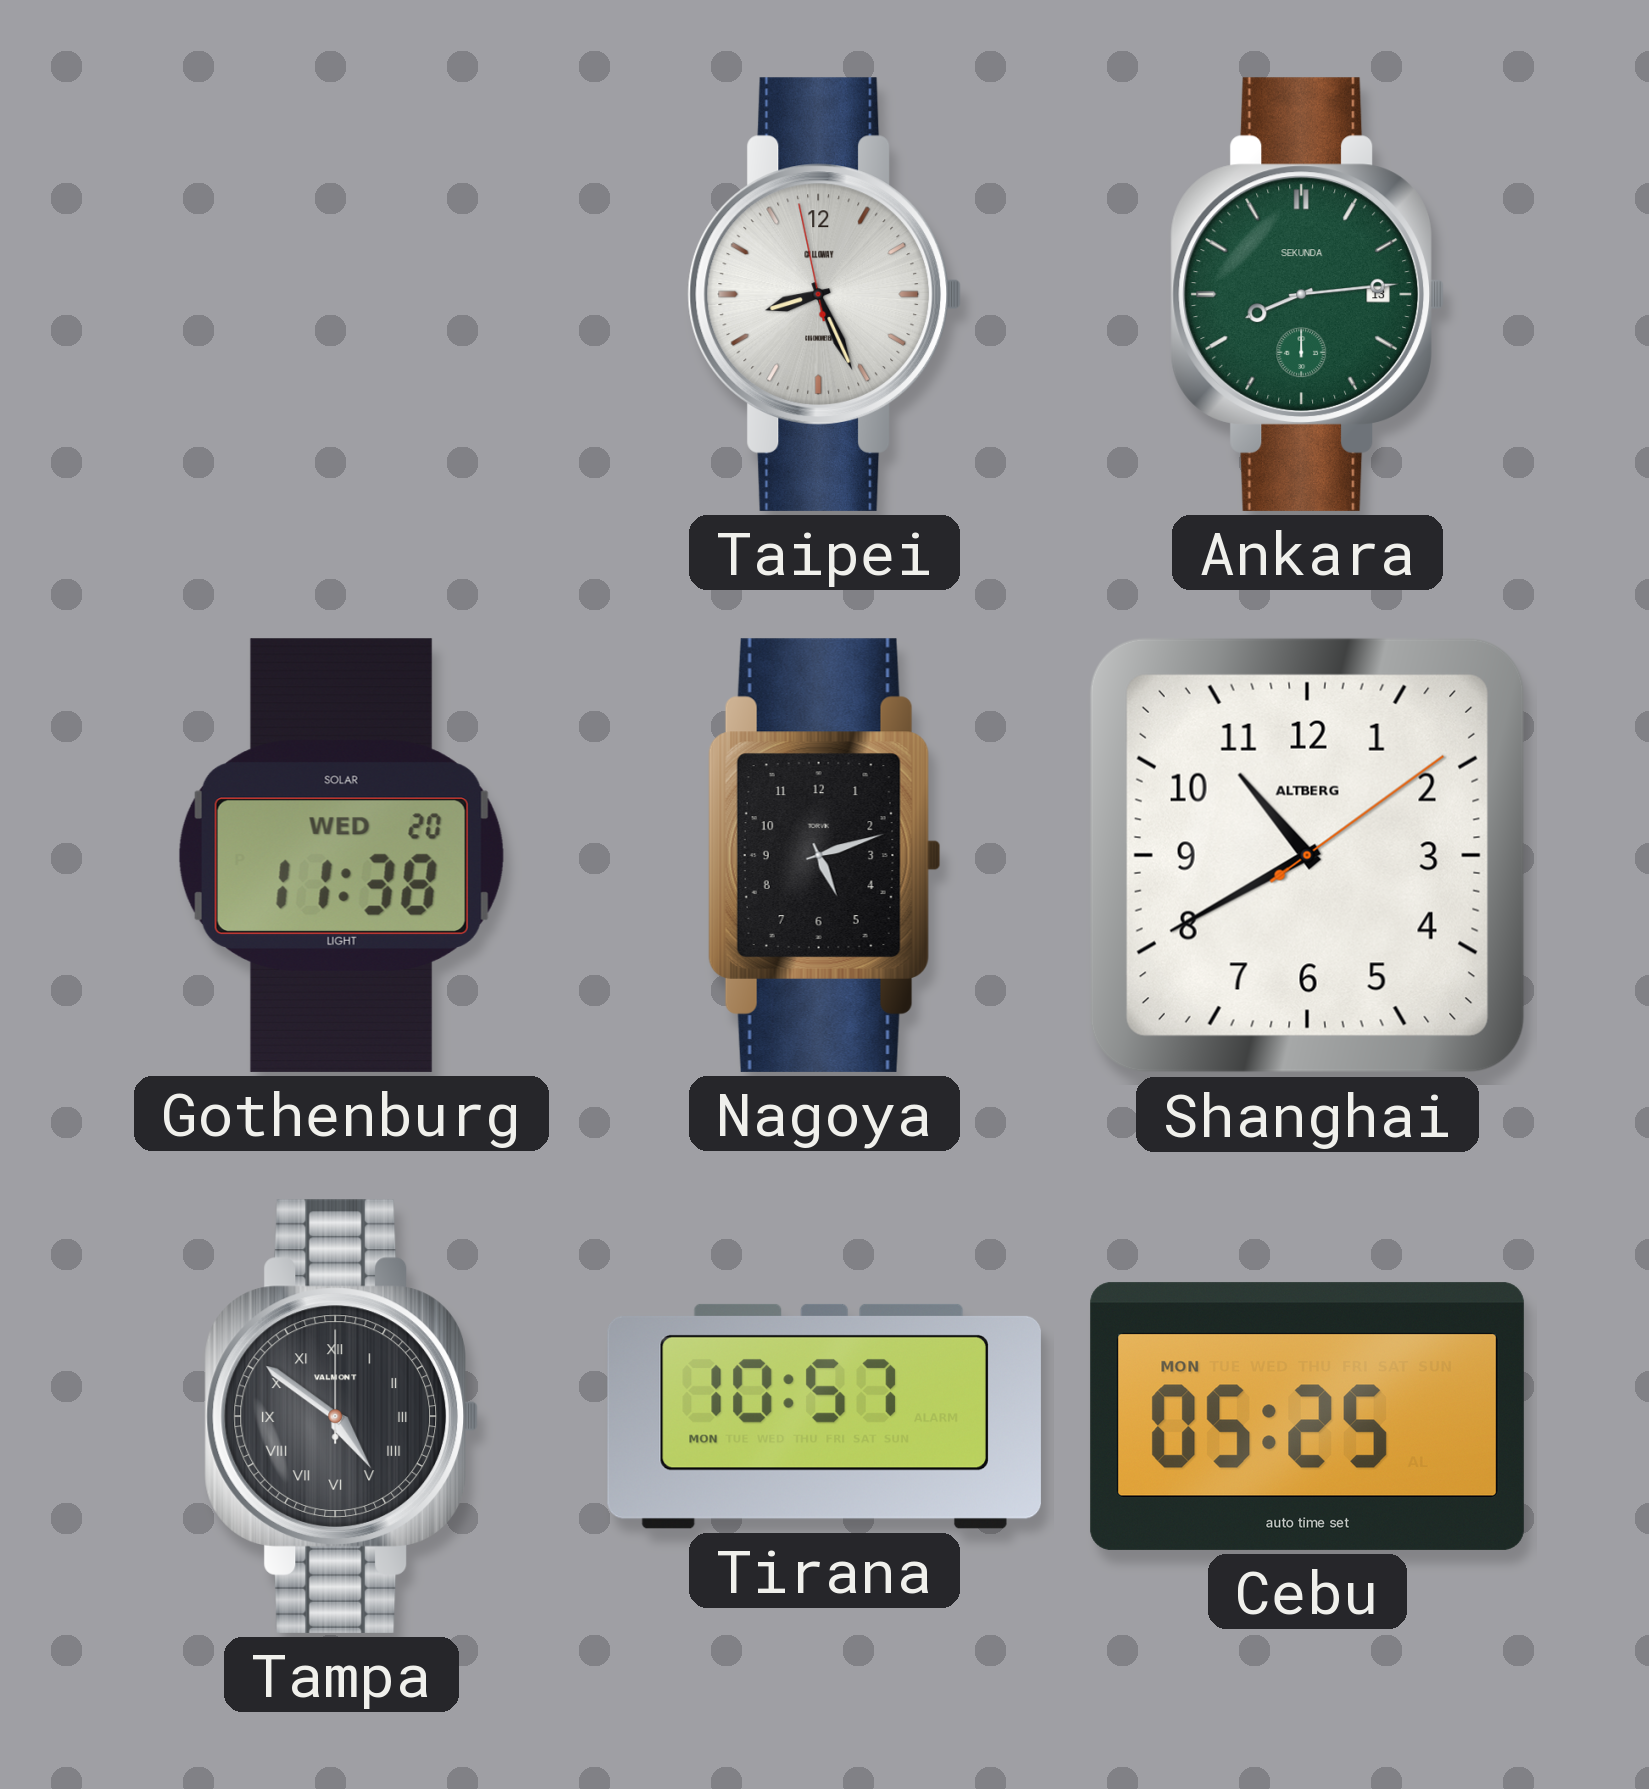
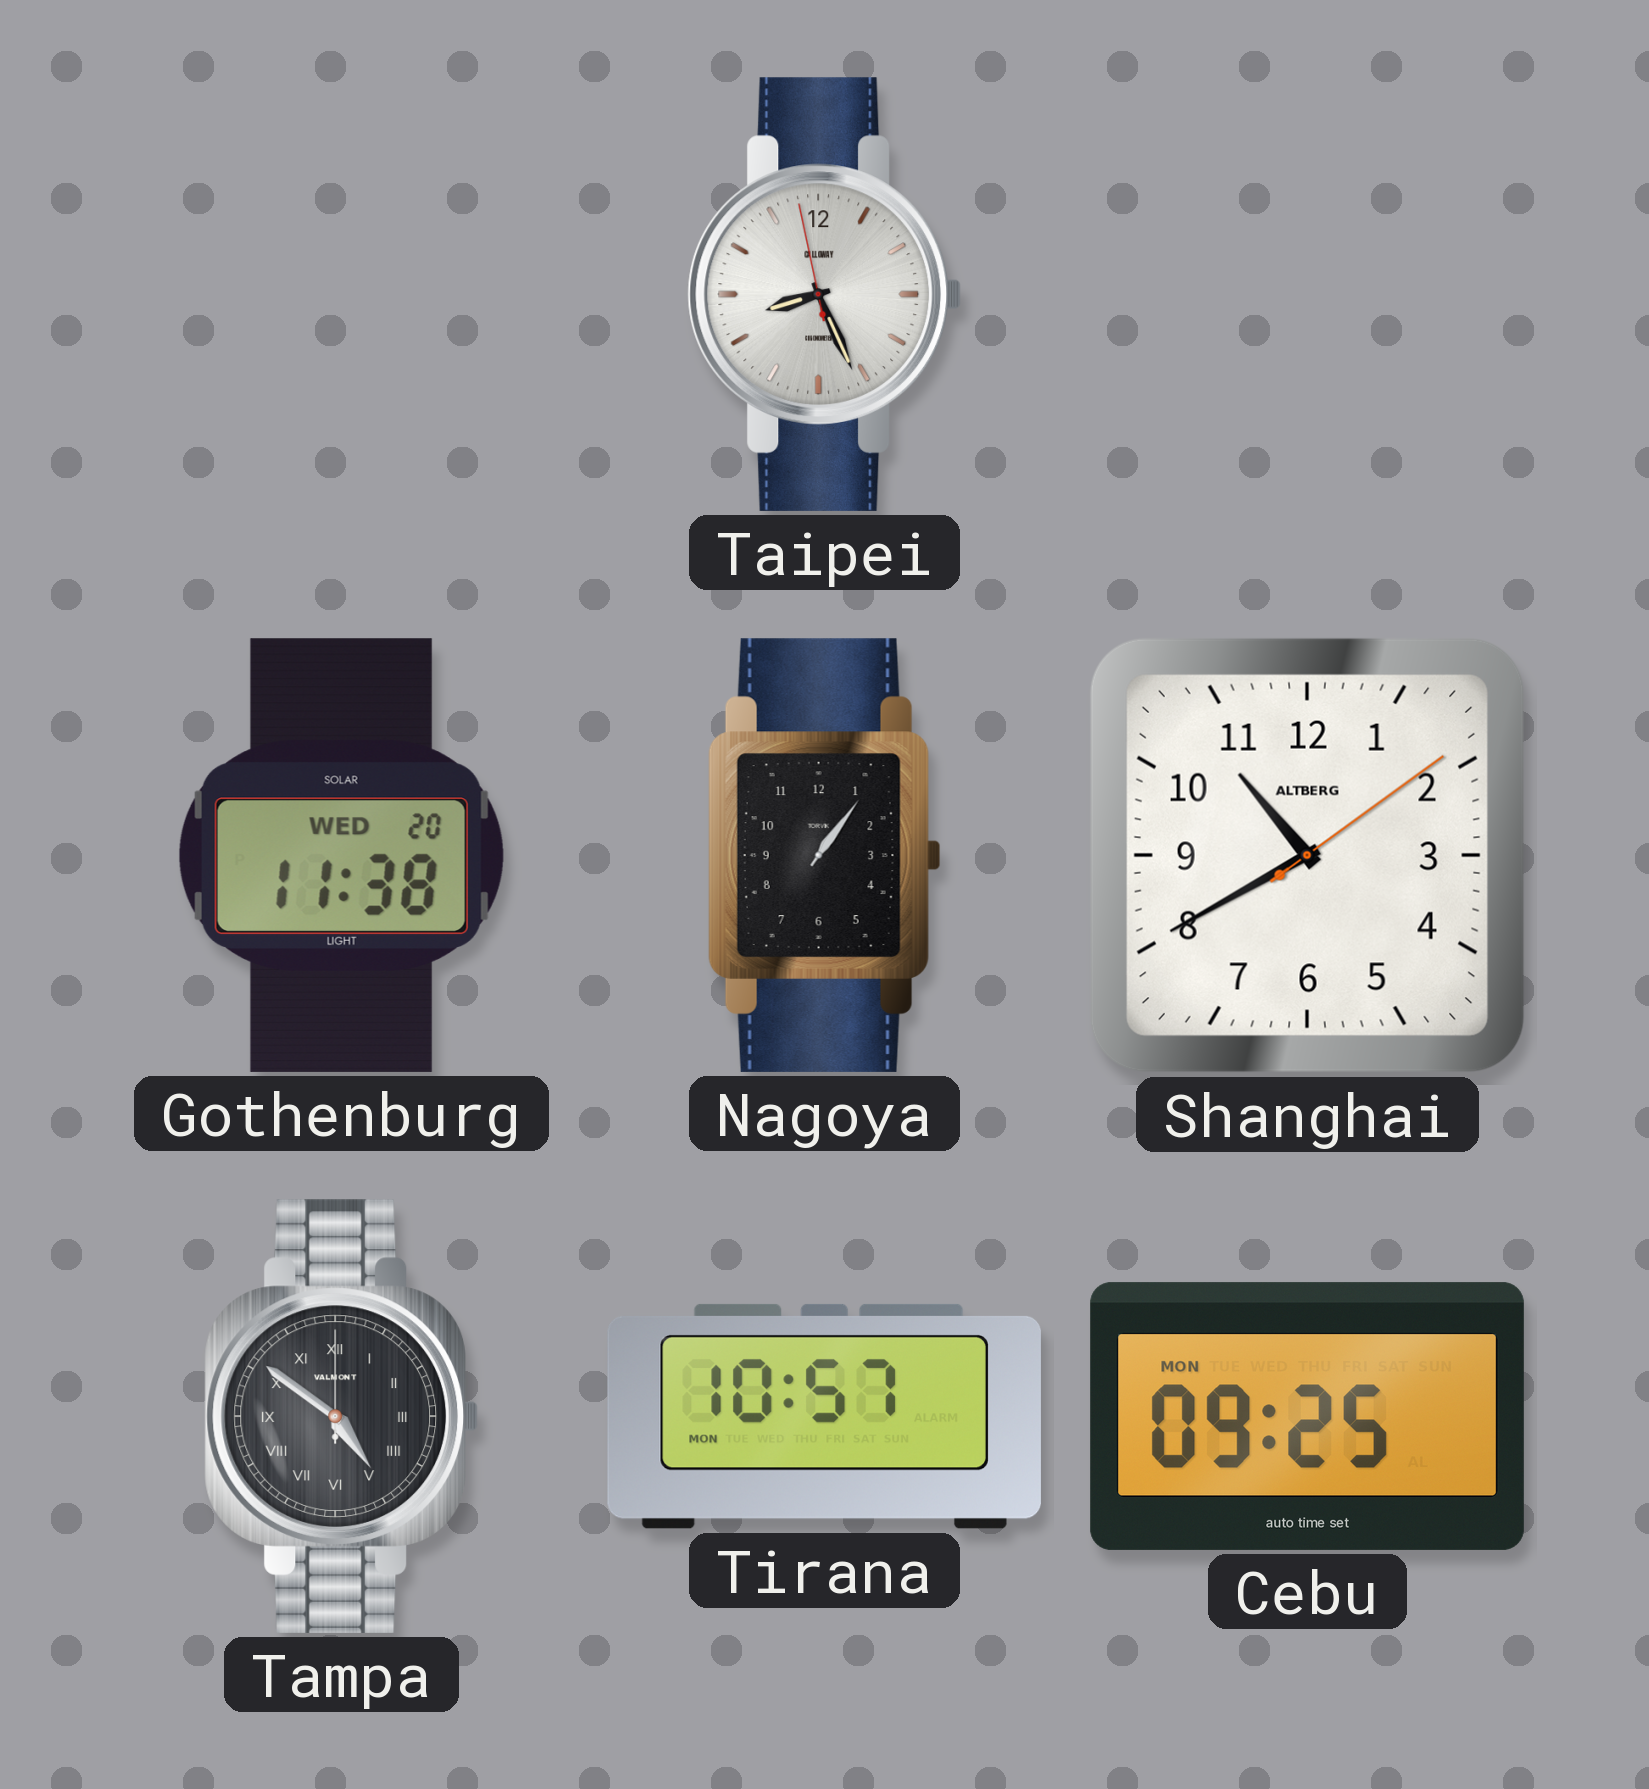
Ankara: 8:14 -> none (1307, 294)
Nagoya: 5:12 -> 1:06 (824, 855)
Cebu: 05:25 -> 09:25 (1307, 1416)
